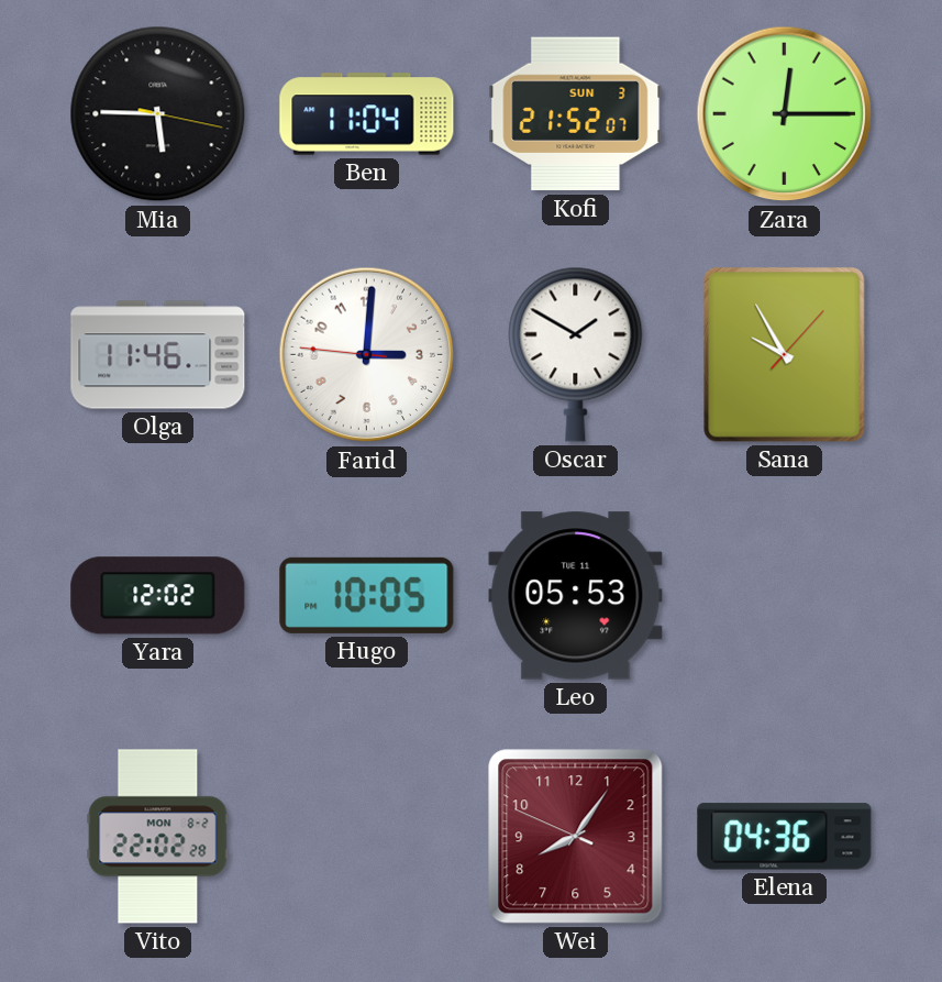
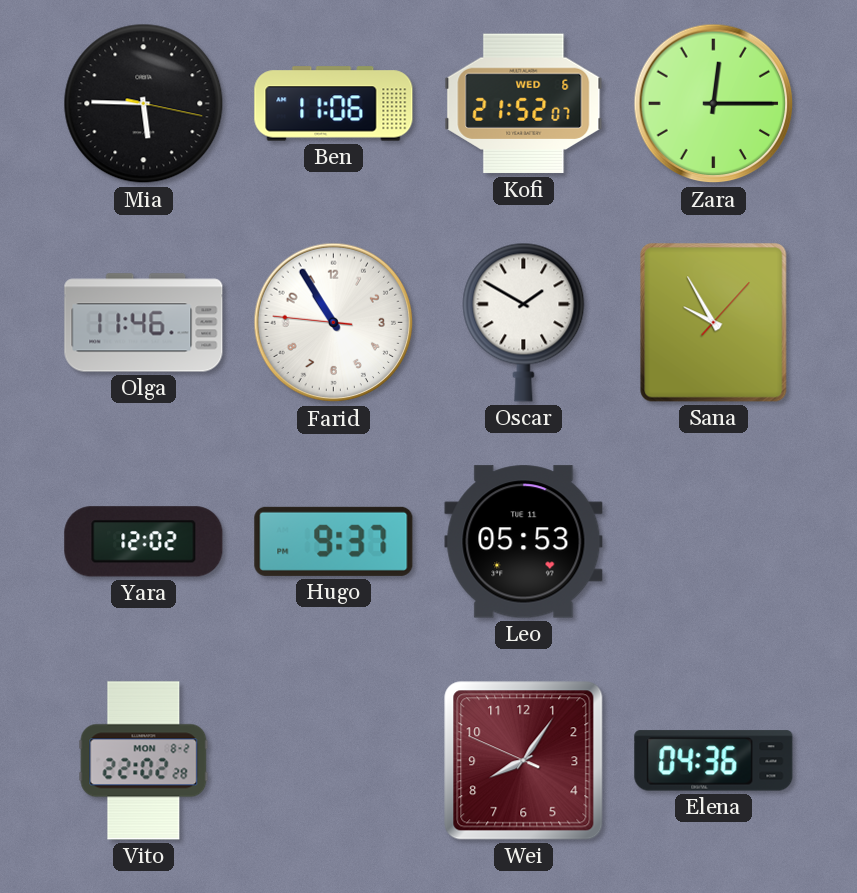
Ben: 11:04 -> 11:06 (334, 104)
Kofi date: SUN 3 -> WED 6 (524, 104)
Farid: 3:00 -> 10:54 (334, 323)
Hugo: 10:05 -> 9:37 (334, 541)
